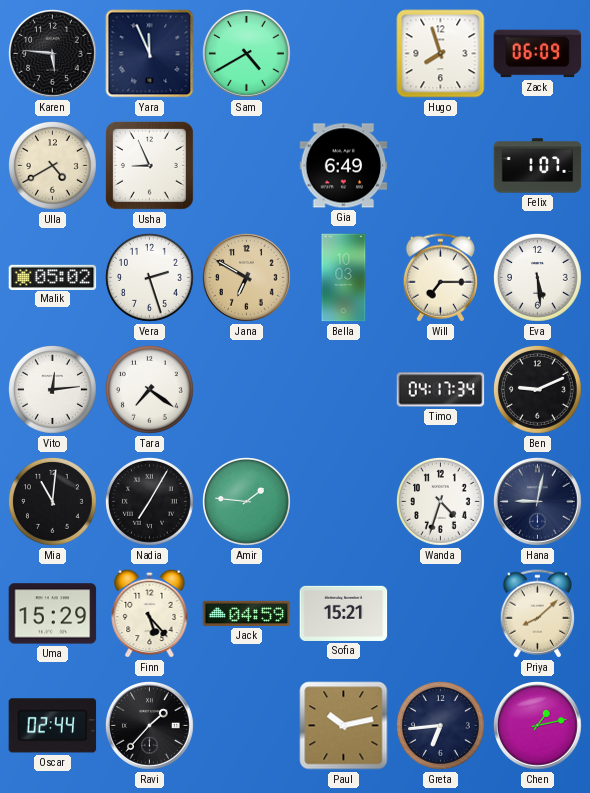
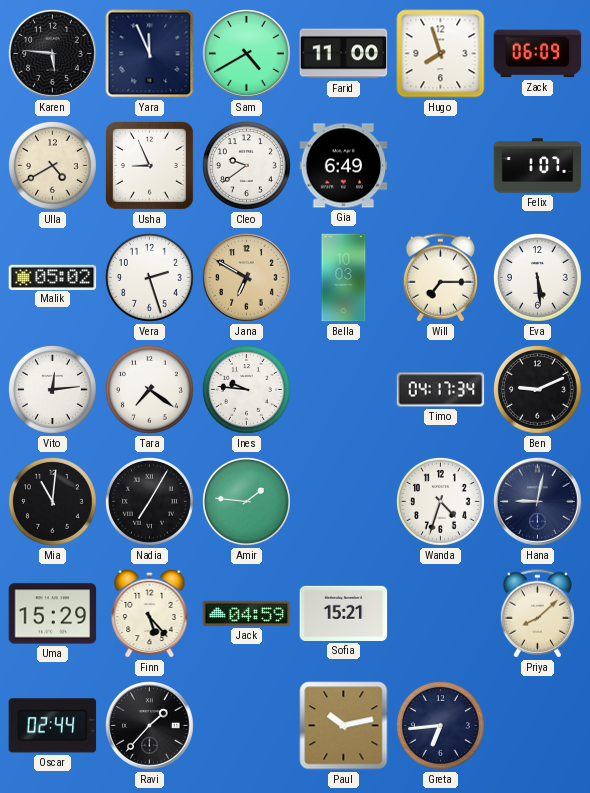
Farid: none -> 11:00 (344, 54)
Cleo: none -> 9:39 (247, 166)
Ines: none -> 9:46 (247, 390)
Chen: 1:13 -> none (538, 726)
